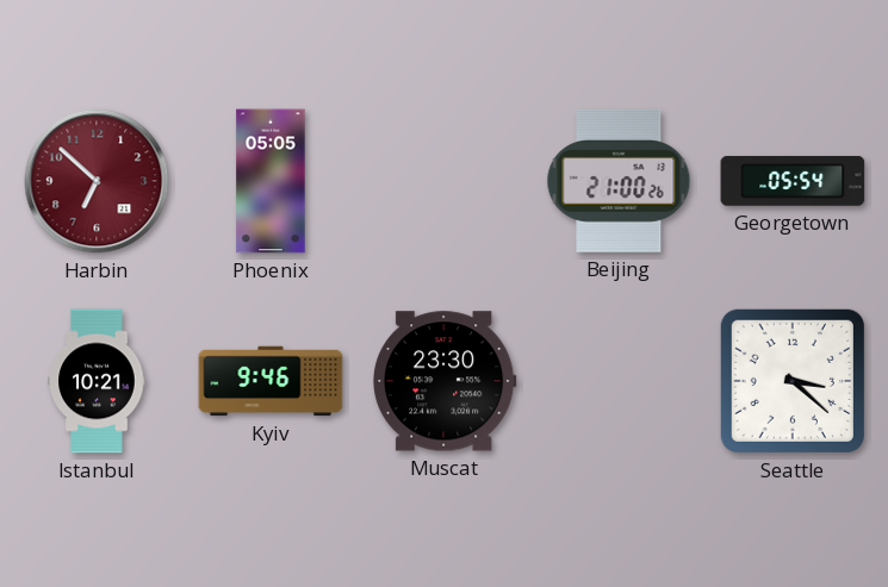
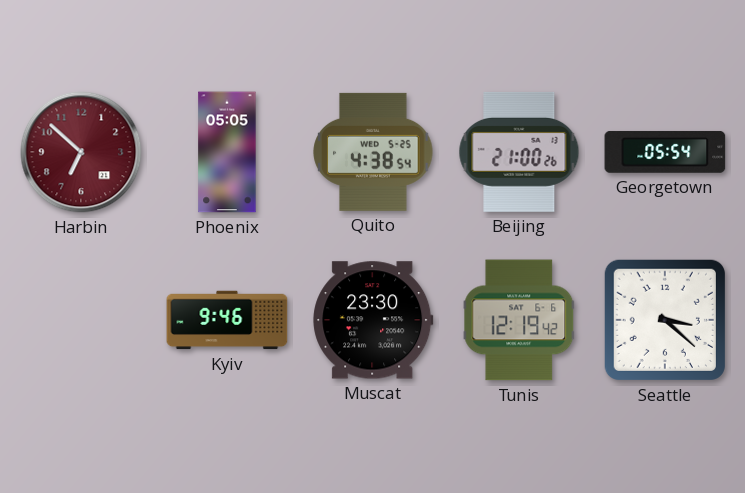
Quito: none -> 4:38 (373, 152)
Istanbul: 10:21 -> none (97, 381)
Tunis: none -> 12:19 (519, 320)
